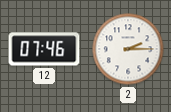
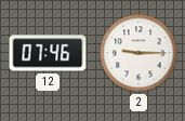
2: 2:15 -> 9:15 (138, 53)
